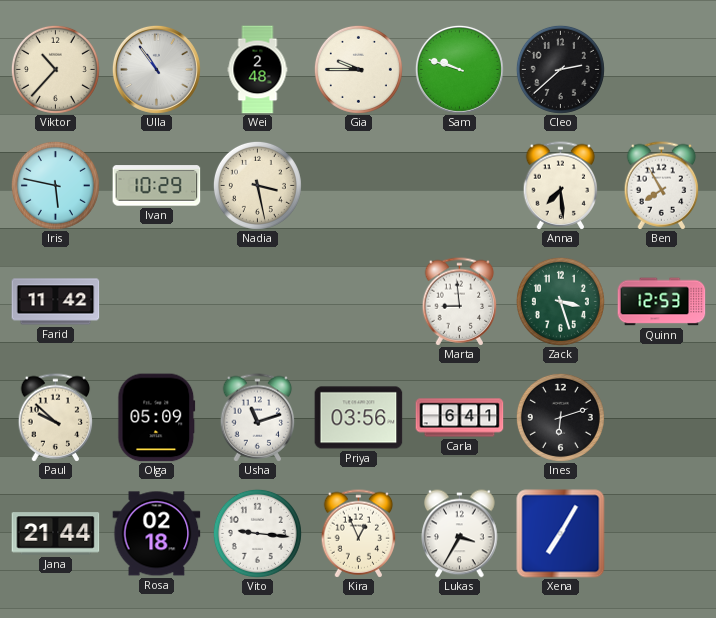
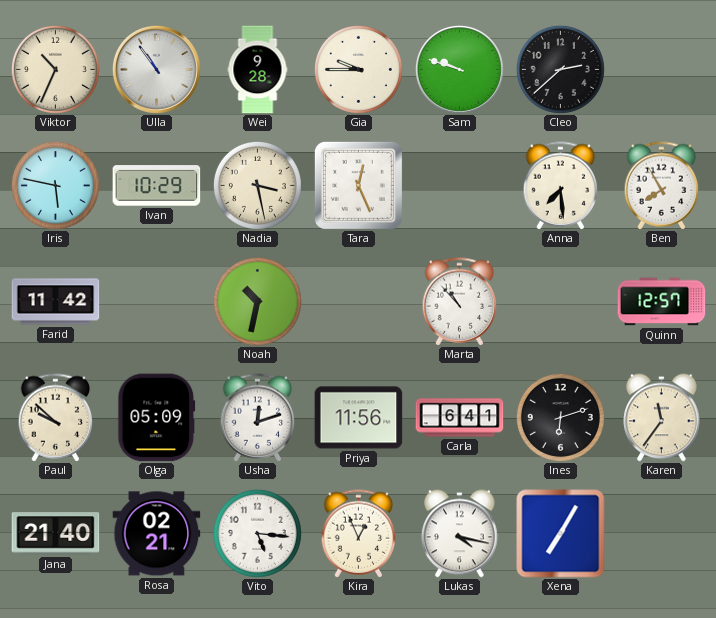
Viktor: 10:37 -> 10:34 (55, 69)
Wei: 2:48 -> 9:28 (258, 70)
Tara: none -> 12:26 (358, 185)
Noah: none -> 10:32 (257, 301)
Marta: 8:59 -> 10:53 (460, 302)
Zack: 3:27 -> none (560, 301)
Quinn: 12:53 -> 12:57 (662, 302)
Usha: 11:12 -> 12:12 (258, 418)
Priya: 03:56 -> 11:56 (359, 418)
Karen: none -> 11:36 (662, 418)
Jana: 21:44 -> 21:40 (56, 534)
Rosa: 02:18 -> 02:21 (157, 534)
Vito: 9:16 -> 5:16 (257, 533)
Lukas: 3:35 -> 4:17 (460, 534)
